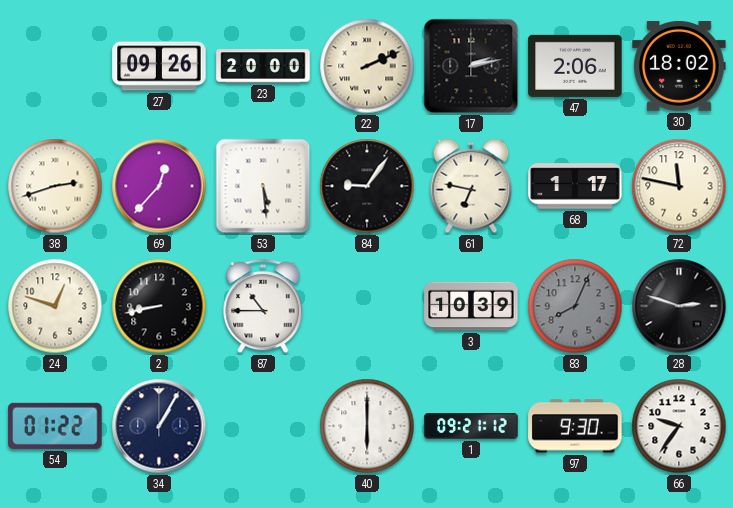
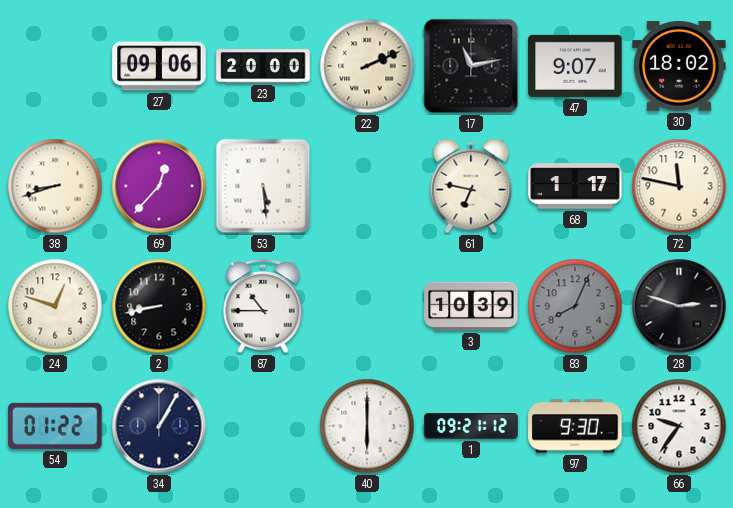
27: 09:26 -> 09:06 (159, 66)
17: 2:13 -> 11:13 (471, 66)
47: 2:06 -> 9:07 (575, 66)
38: 2:42 -> 8:42 (55, 186)
84: 9:06 -> none (367, 186)
